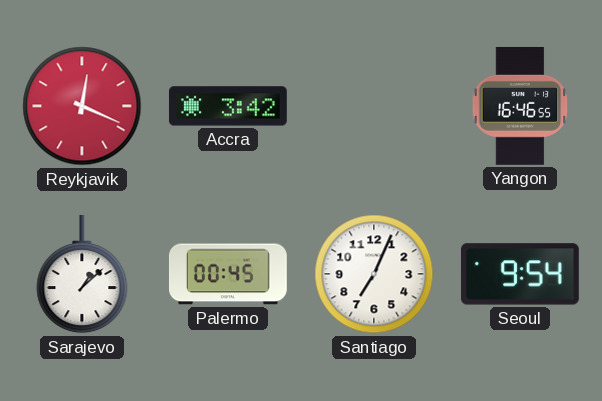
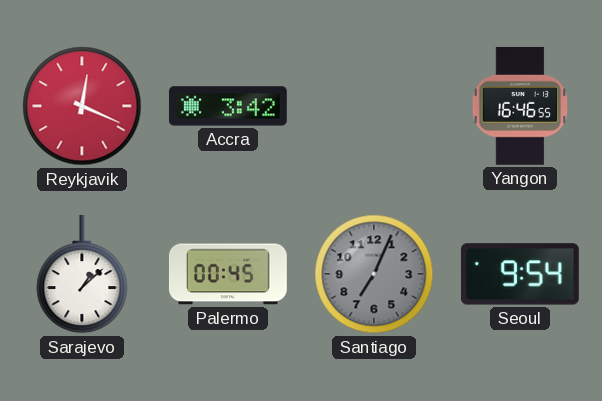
Santiago dial: white -> grey (374, 274)
